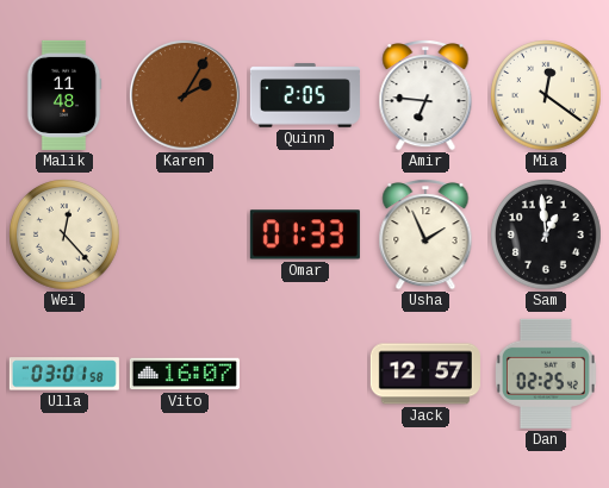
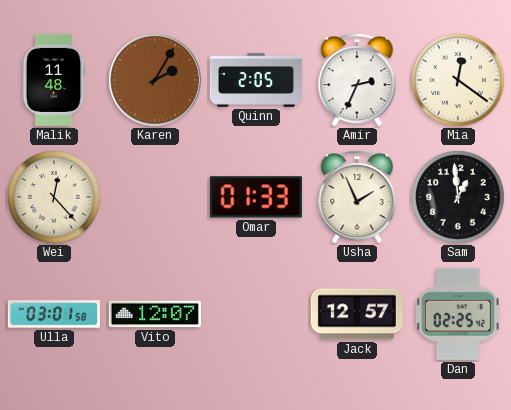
Amir: 6:46 -> 2:34 (357, 81)
Vito: 16:07 -> 12:07 (155, 314)
